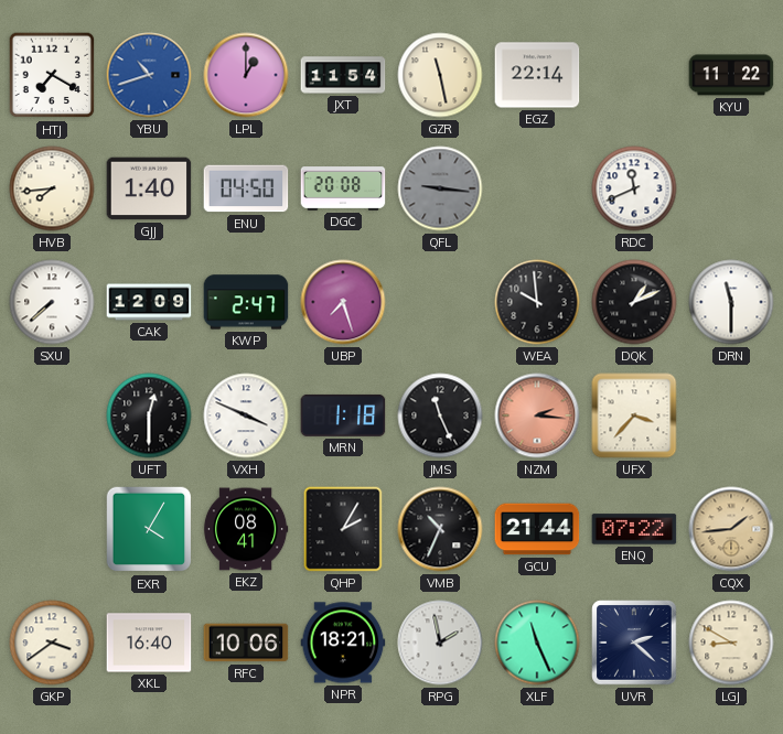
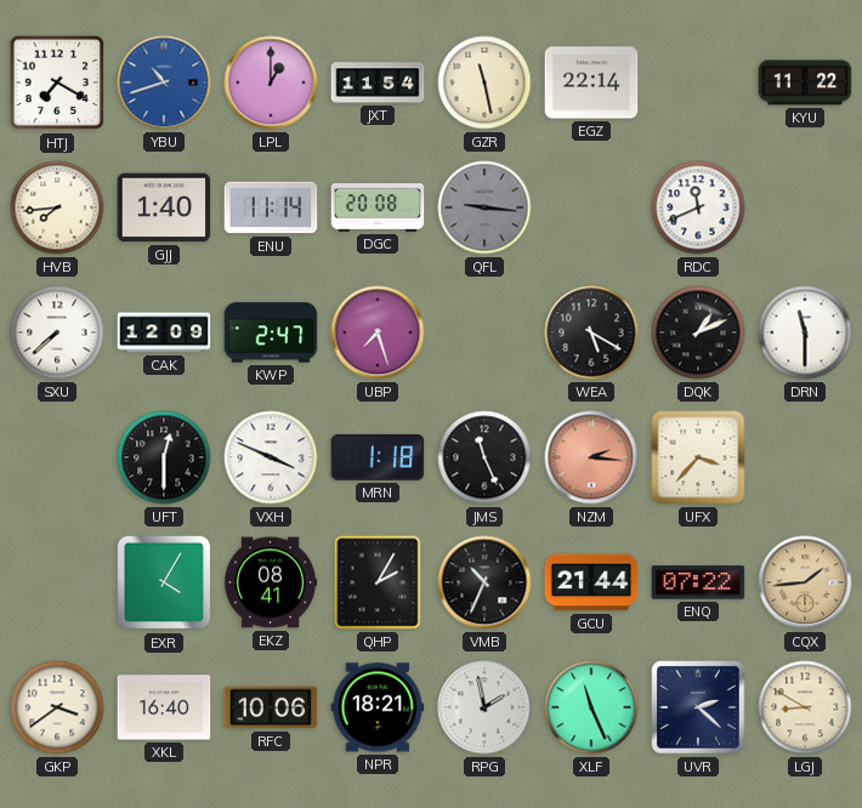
ENU: 04:50 -> 11:14 (271, 207)
WEA: 9:59 -> 5:20 (591, 332)
